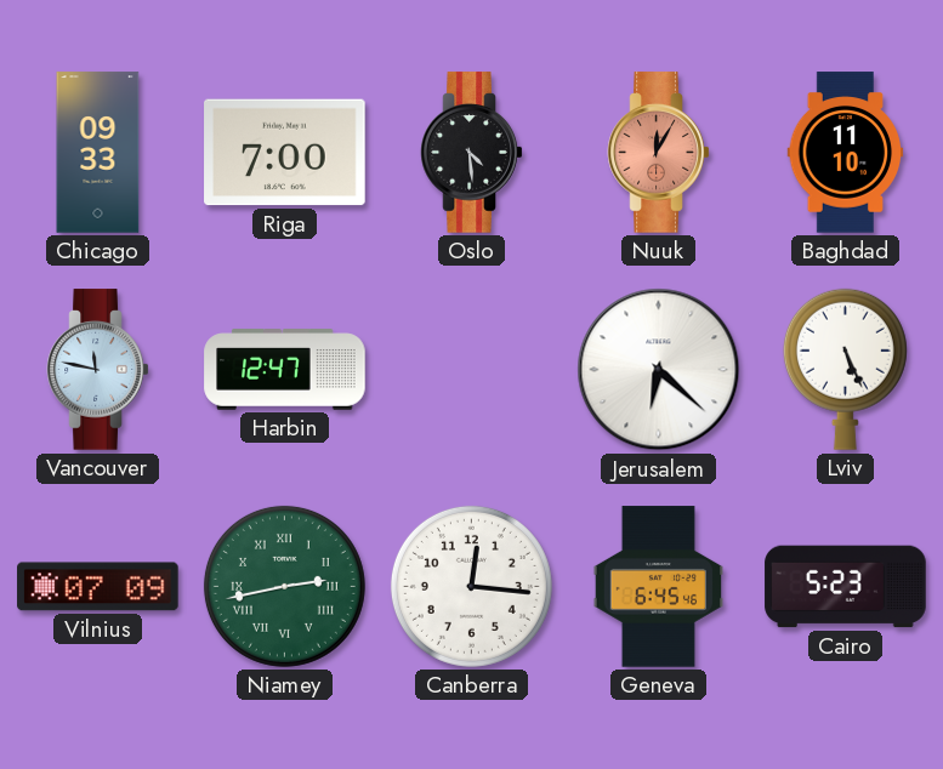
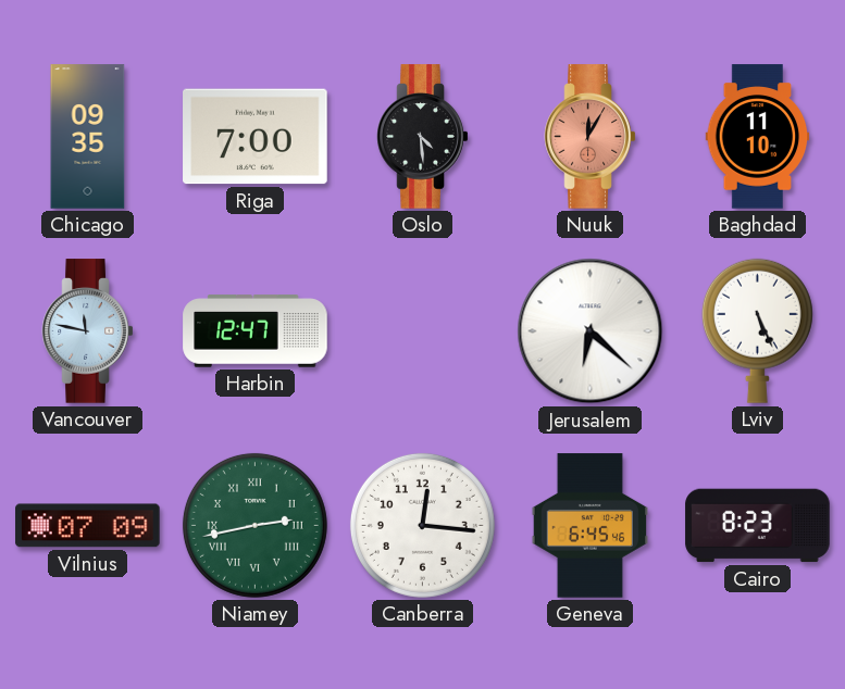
Chicago: 09:33 -> 09:35 (88, 137)
Cairo: 5:23 -> 8:23 (758, 526)
